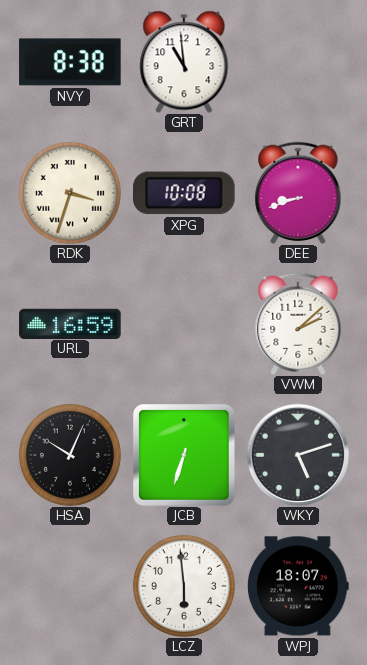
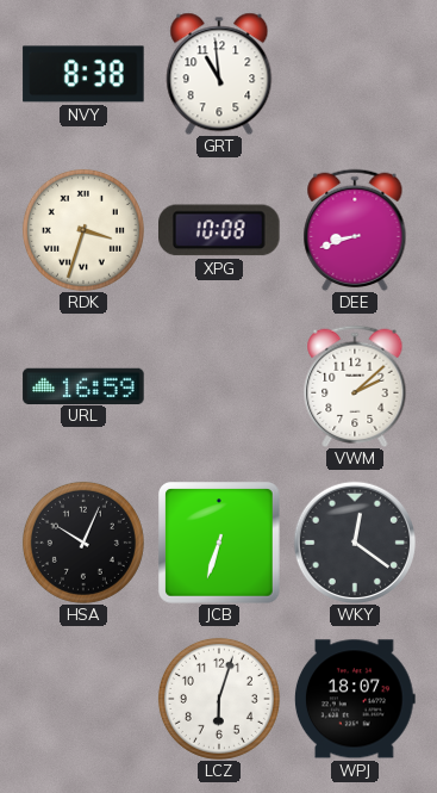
WKY: 5:12 -> 12:21 (354, 541)
LCZ: 5:59 -> 6:03 (219, 699)
